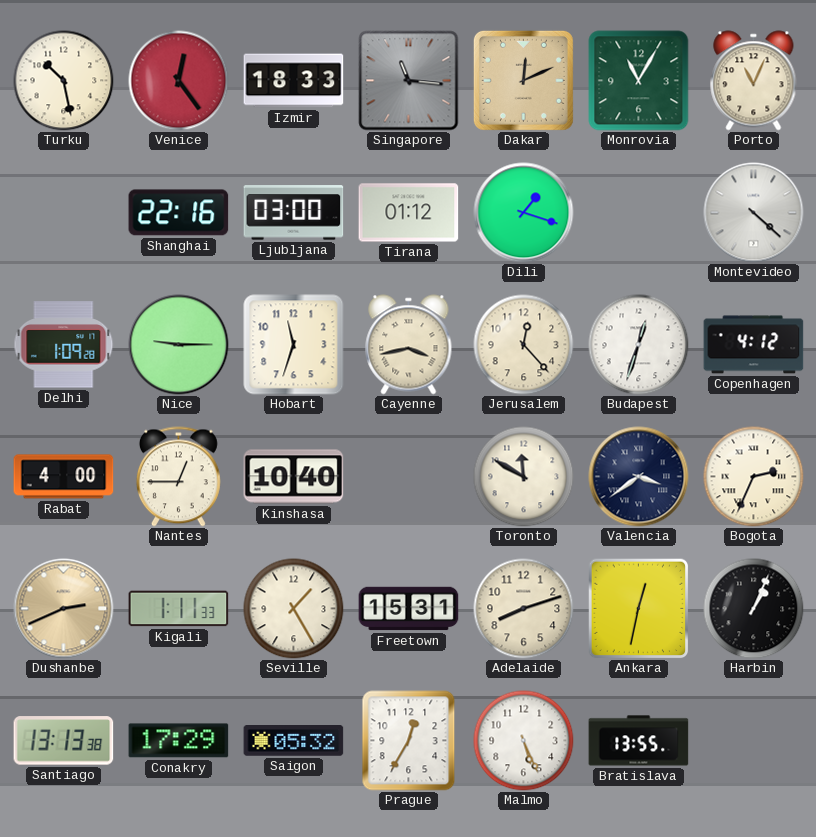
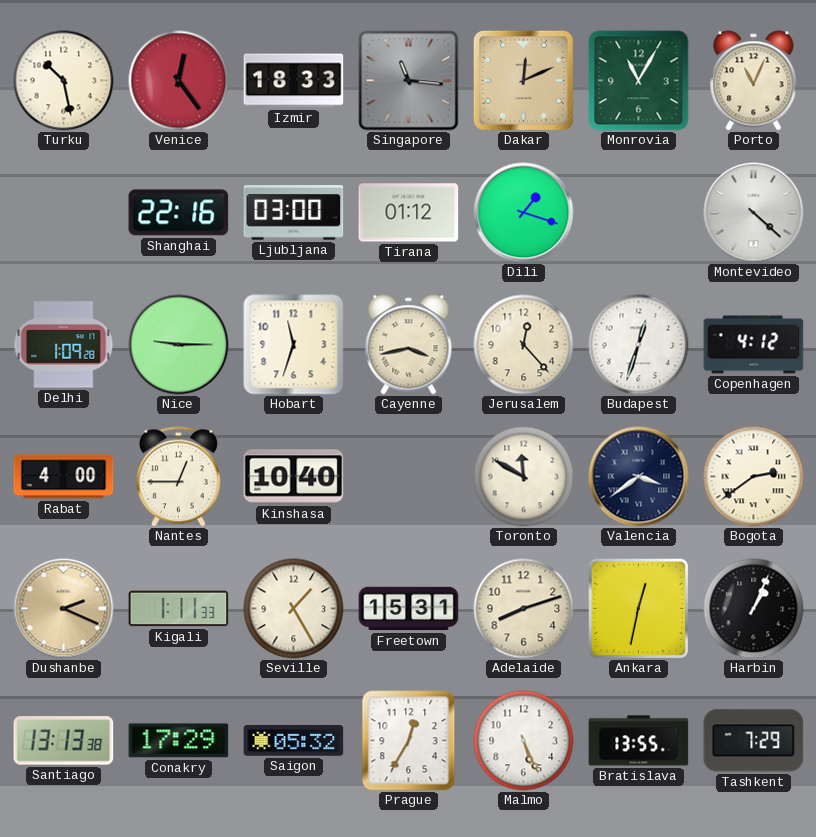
Bogota: 2:34 -> 2:39 (754, 477)
Dushanbe: 2:41 -> 2:19 (64, 609)
Tashkent: none -> 7:29 (754, 741)
